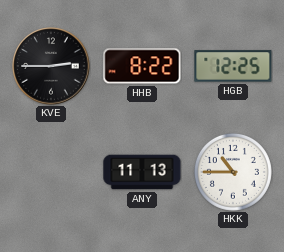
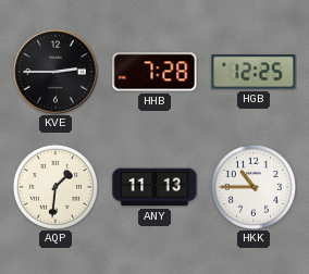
HHB: 8:22 -> 7:28 (154, 72)
AQP: none -> 1:31 (55, 187)
